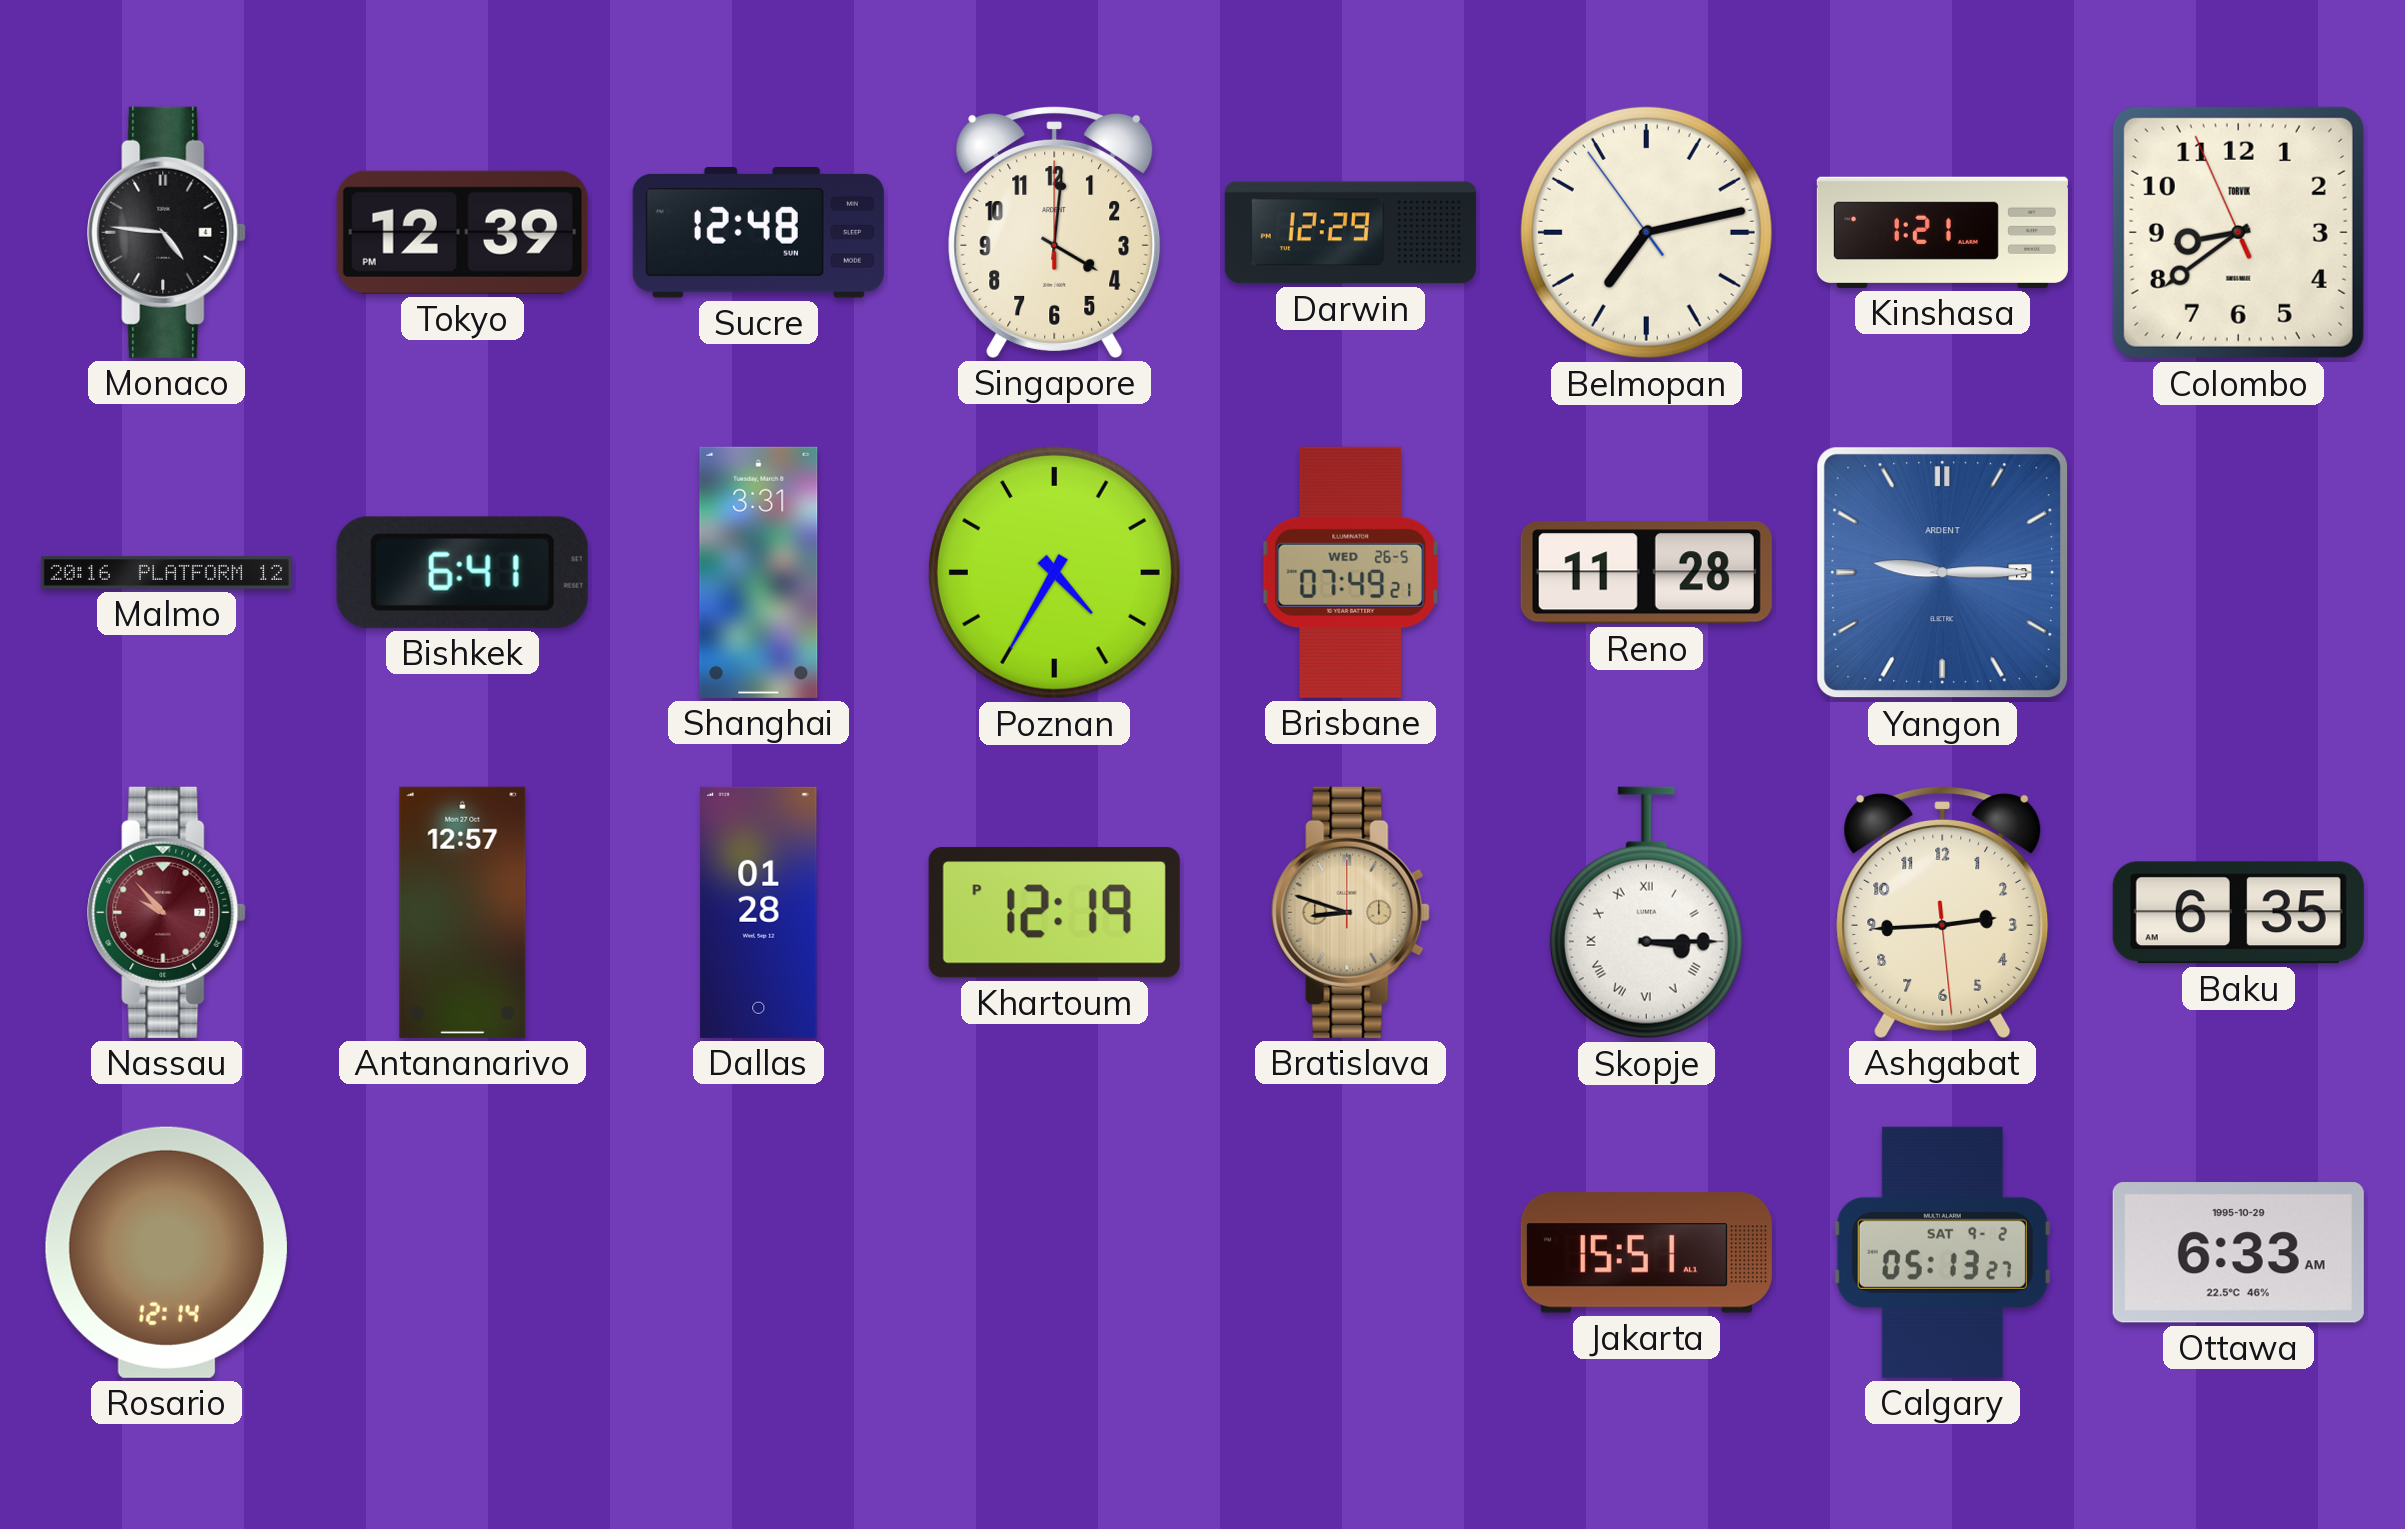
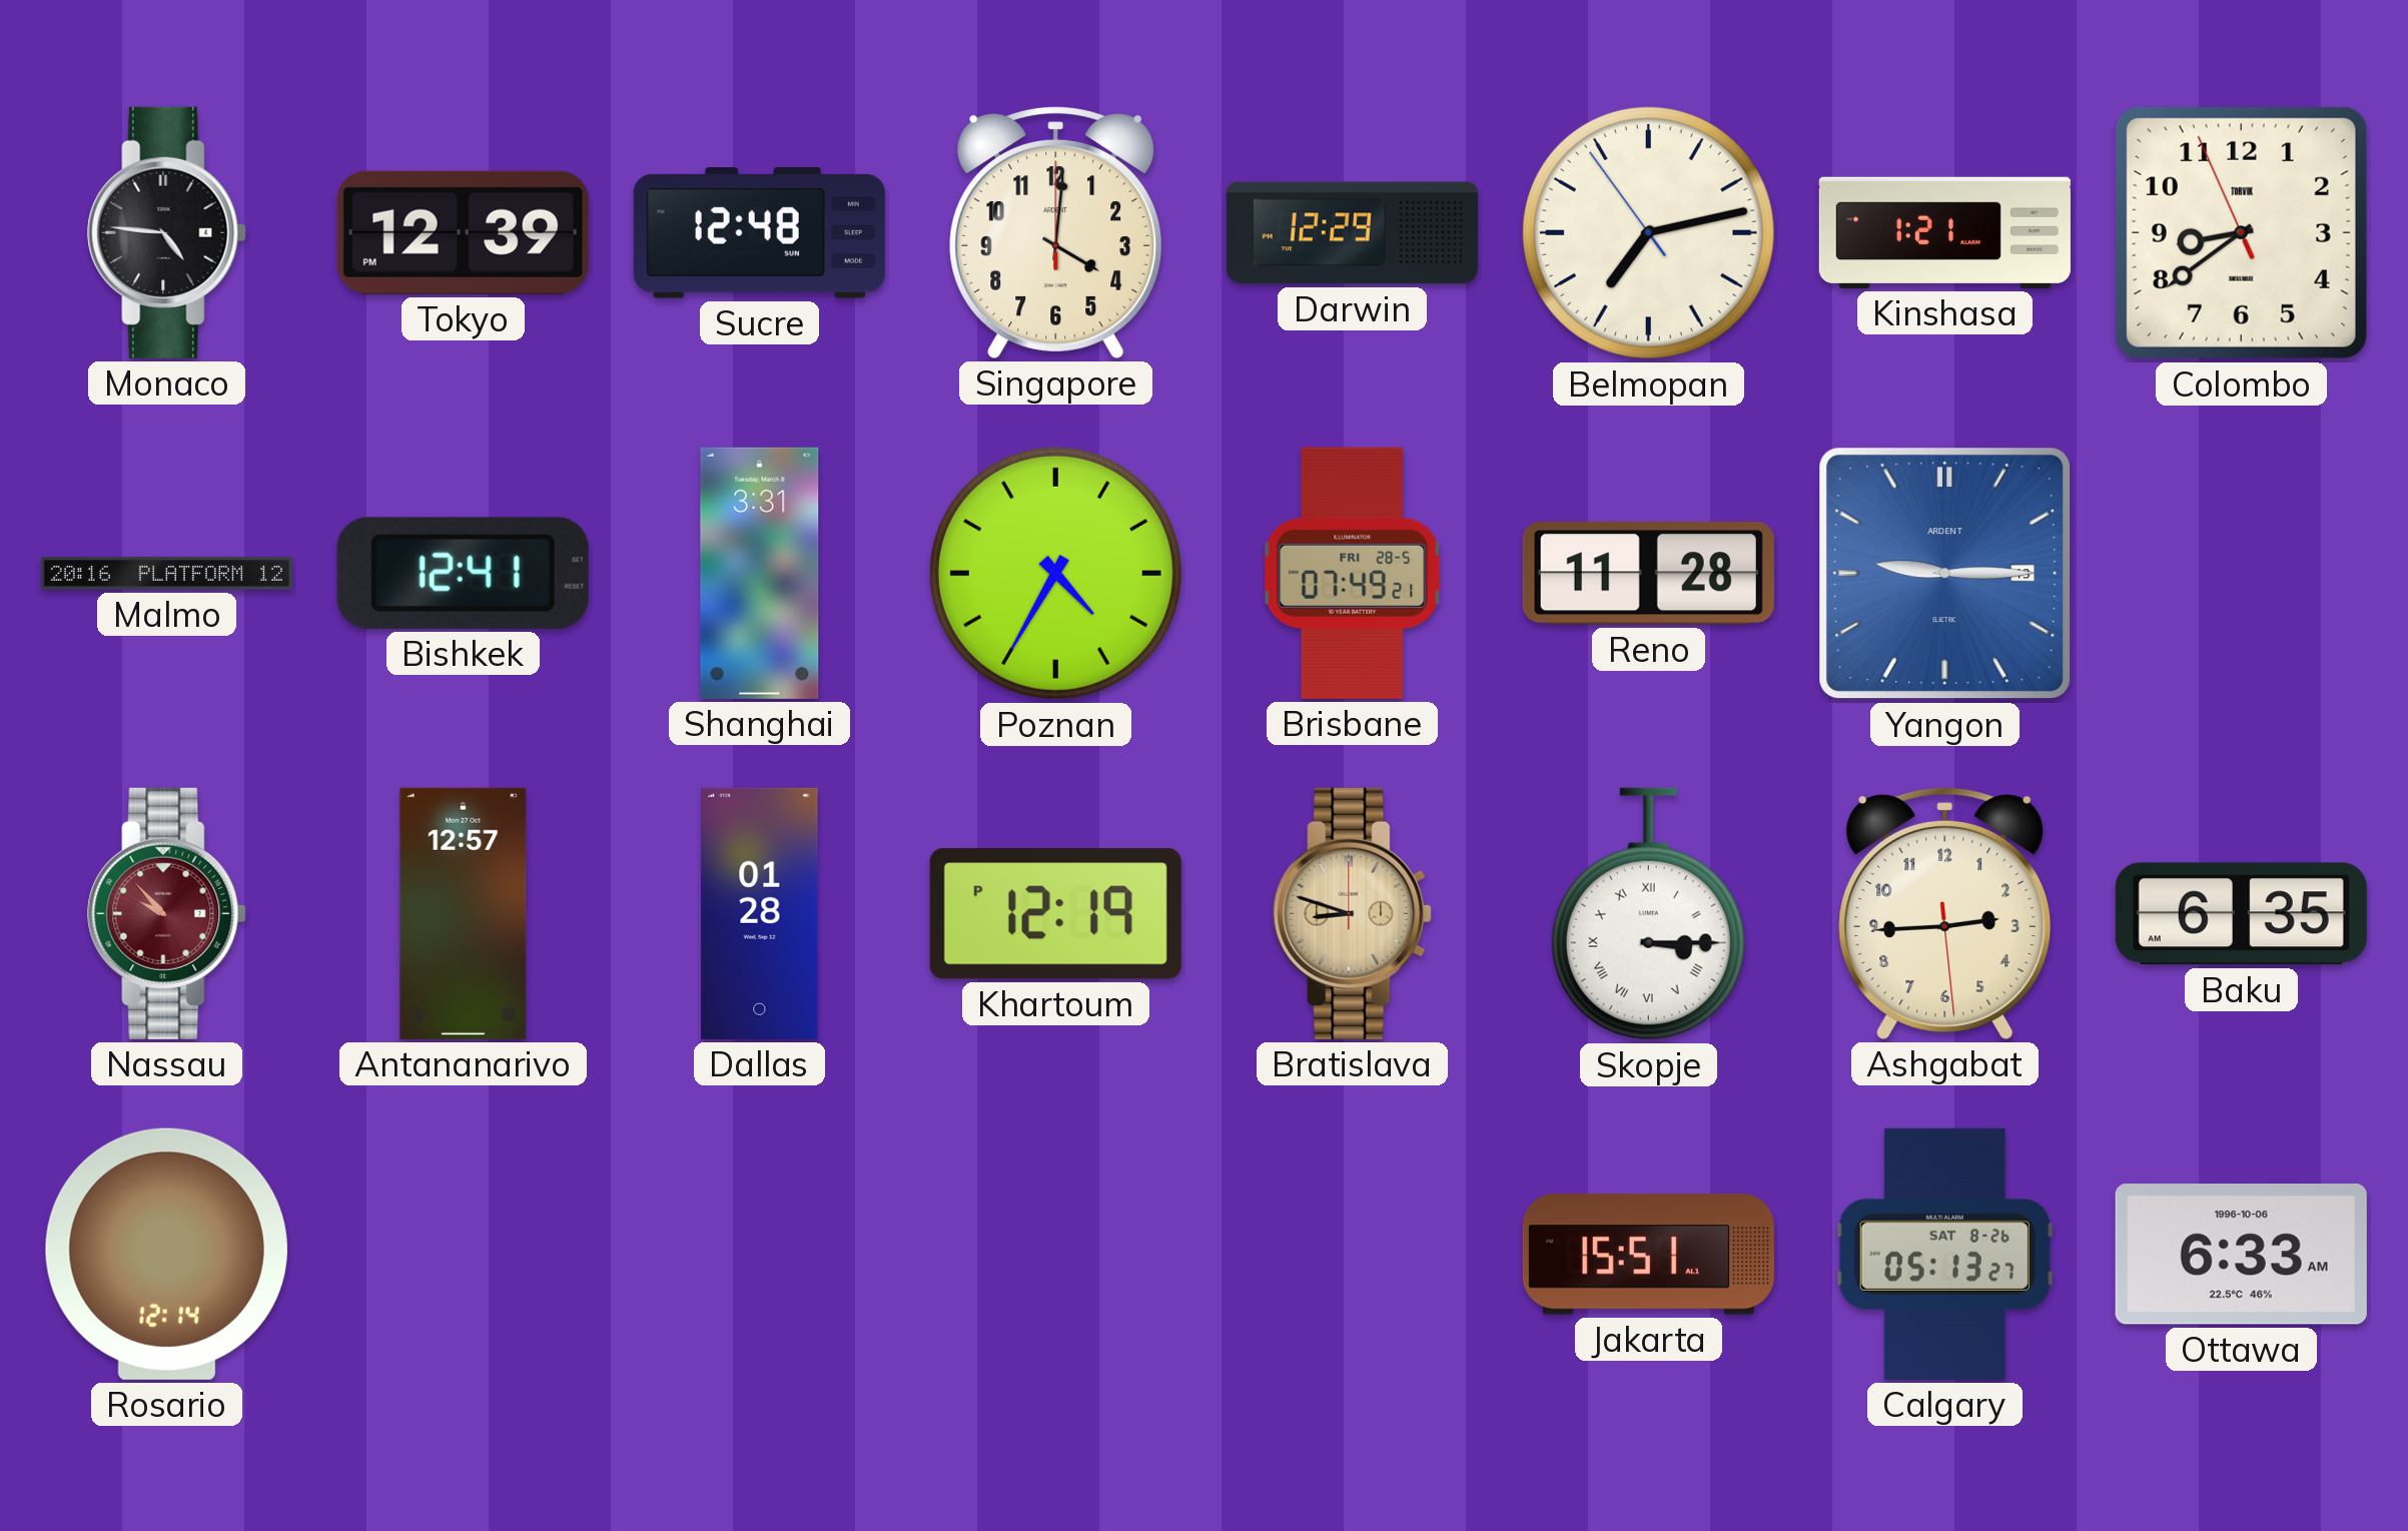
Bishkek: 6:41 -> 12:41 (463, 573)
Brisbane date: WED 26-5 -> FRI 28-5 (1353, 573)
Calgary date: SAT 9-2 -> SAT 8-26 (1944, 1254)
Ottawa date: 1995-10-29 -> 1996-10-06 (2241, 1255)
